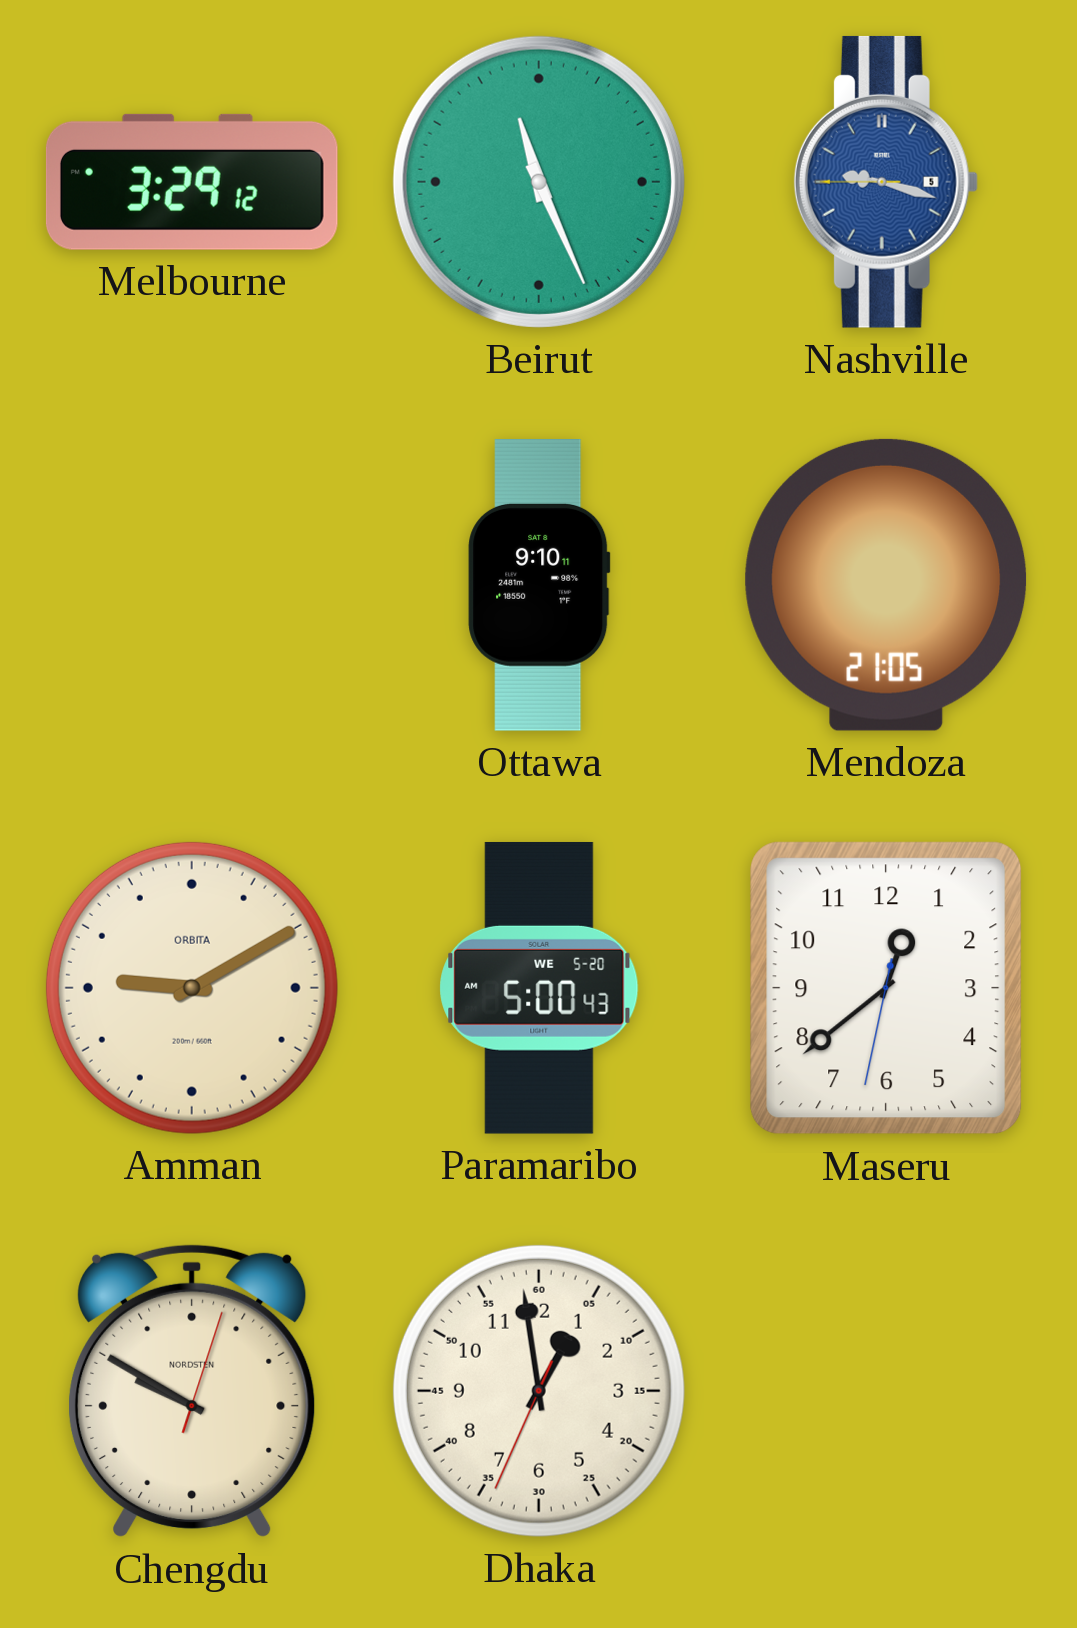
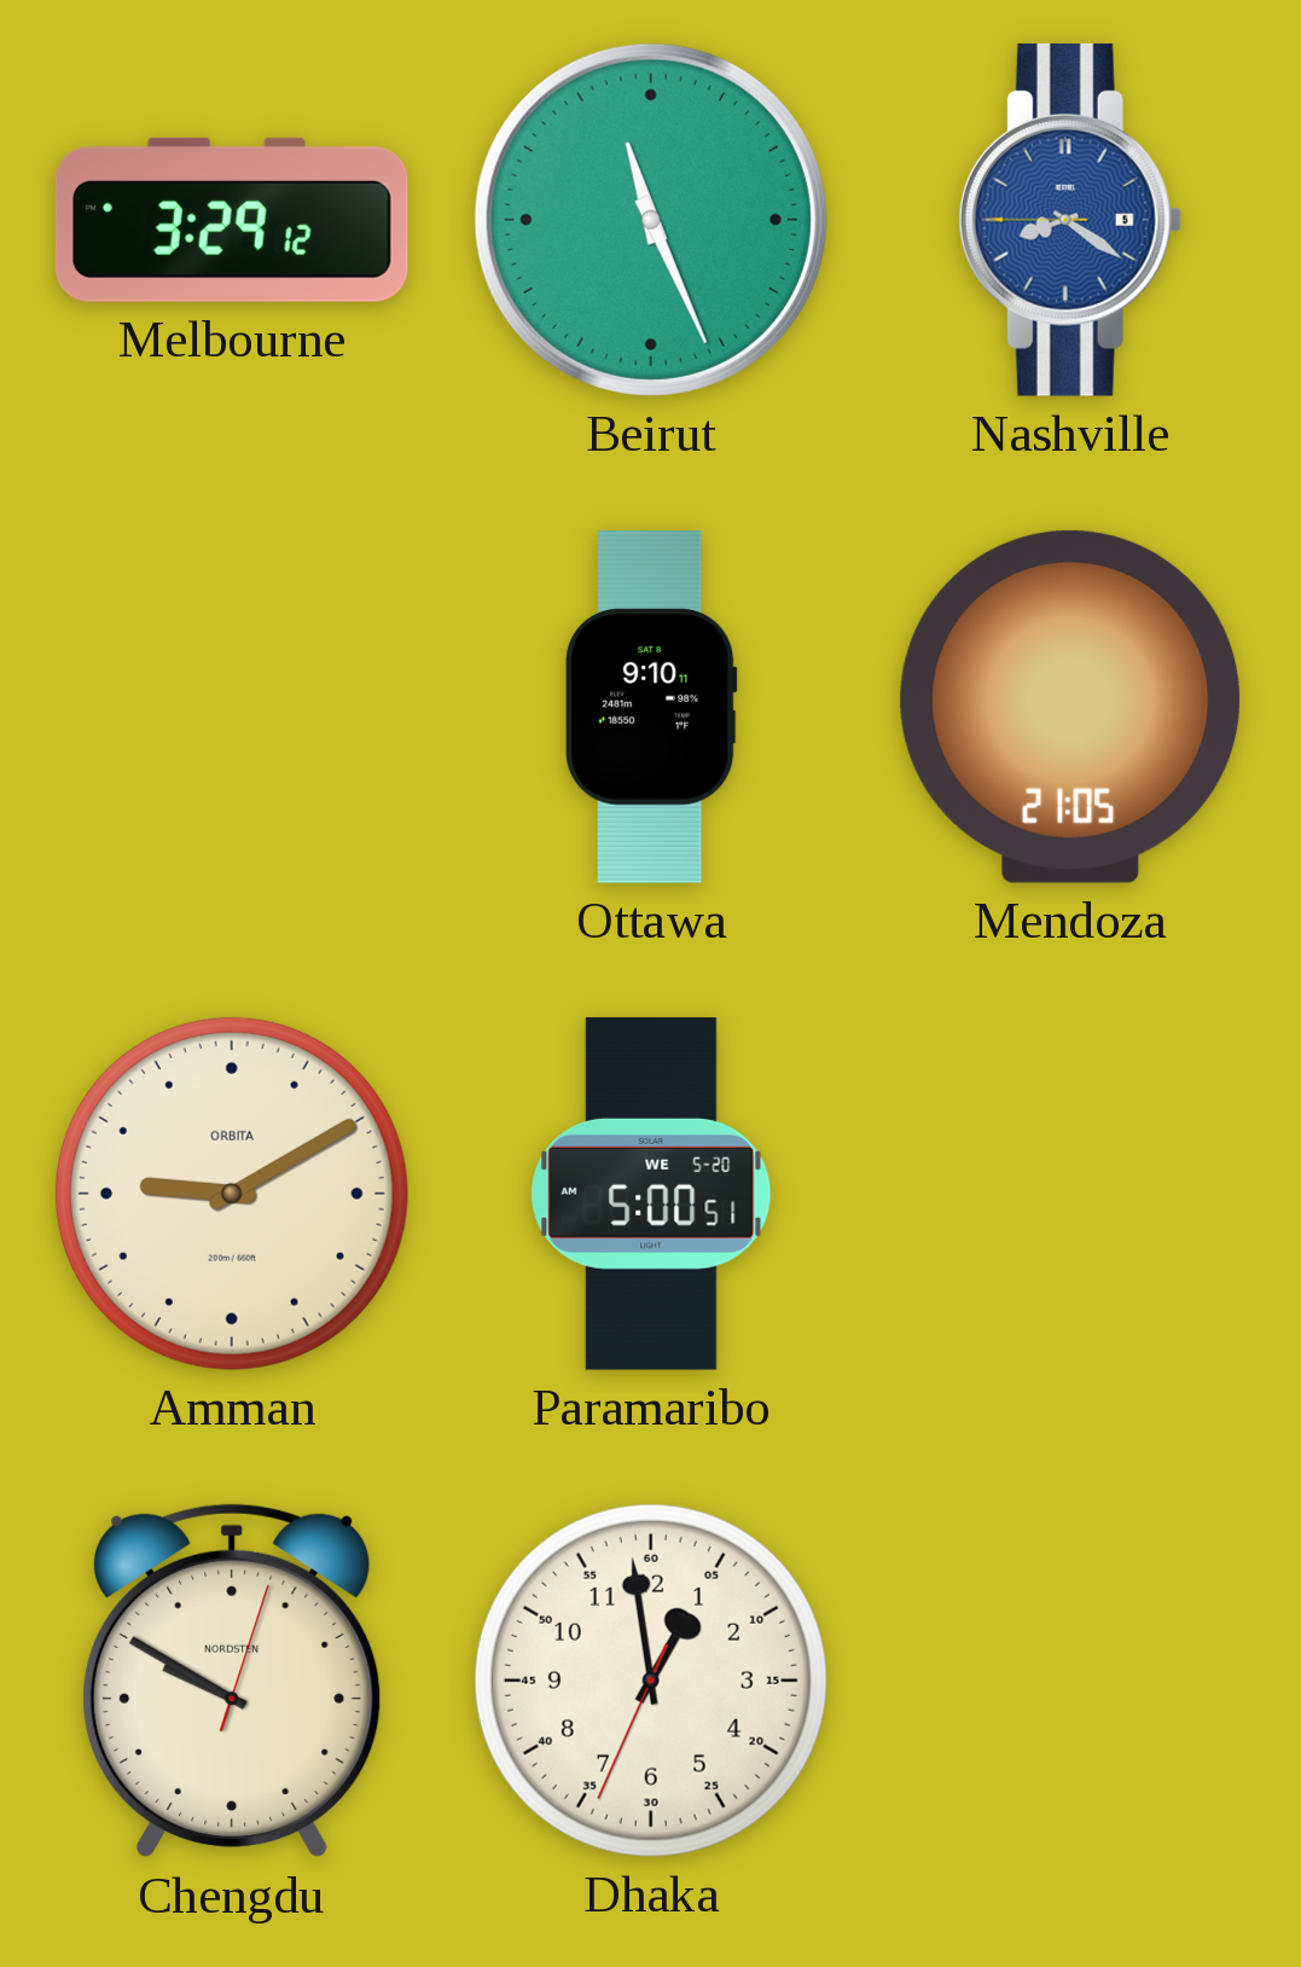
Nashville: 9:17 -> 8:20 (1070, 220)
Paramaribo: 5:00:43 -> 5:00:51 (651, 1194)
Maseru: 12:38 -> none (886, 988)
